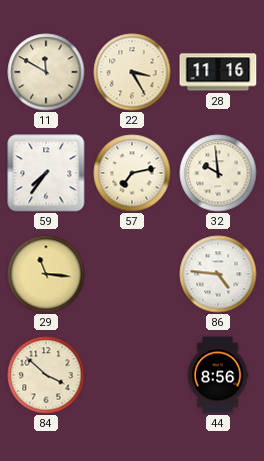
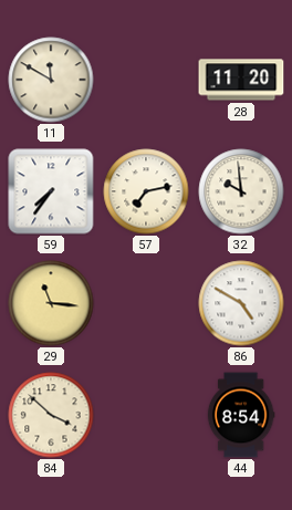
22: 3:25 -> none (132, 72)
28: 11:16 -> 11:20 (241, 80)
86: 4:46 -> 4:50 (241, 303)
44: 8:56 -> 8:54 (241, 415)
